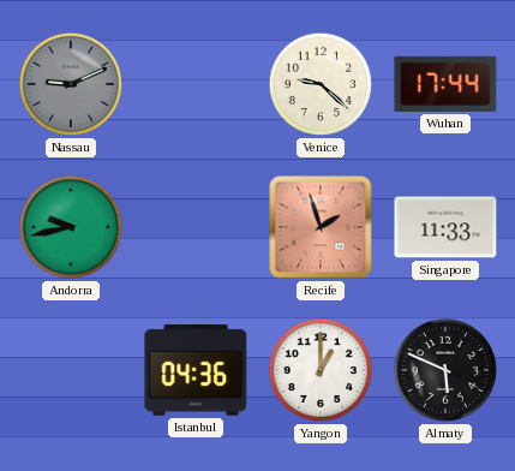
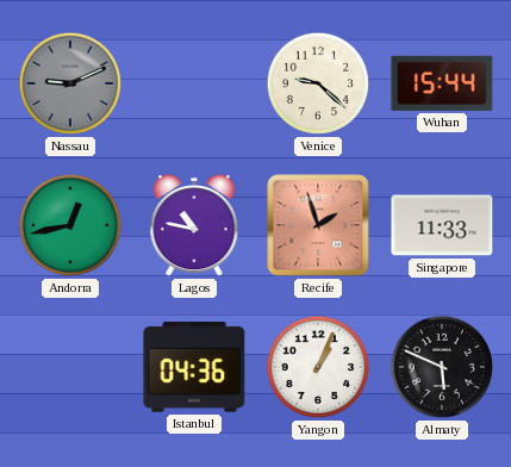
Wuhan: 17:44 -> 15:44 (442, 83)
Andorra: 9:43 -> 12:43 (70, 225)
Lagos: none -> 10:47 (194, 226)
Yangon: 1:00 -> 1:04 (318, 367)
